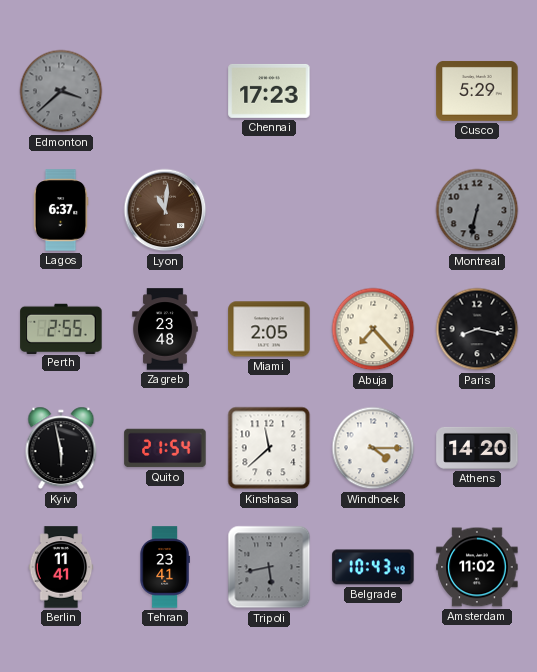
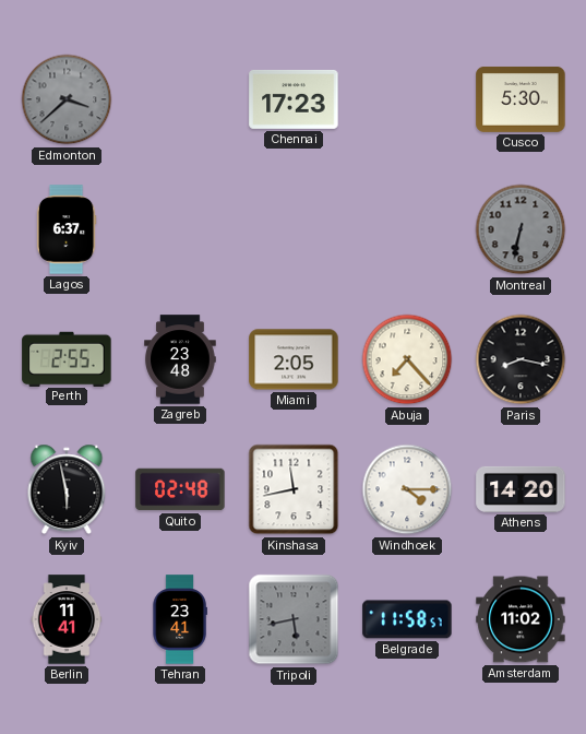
Cusco: 5:29 -> 5:30 (521, 99)
Lyon: 11:01 -> none (165, 210)
Quito: 21:54 -> 02:48 (180, 489)
Kinshasa: 11:38 -> 11:43 (294, 489)
Belgrade: 10:43 -> 11:58 (407, 619)
